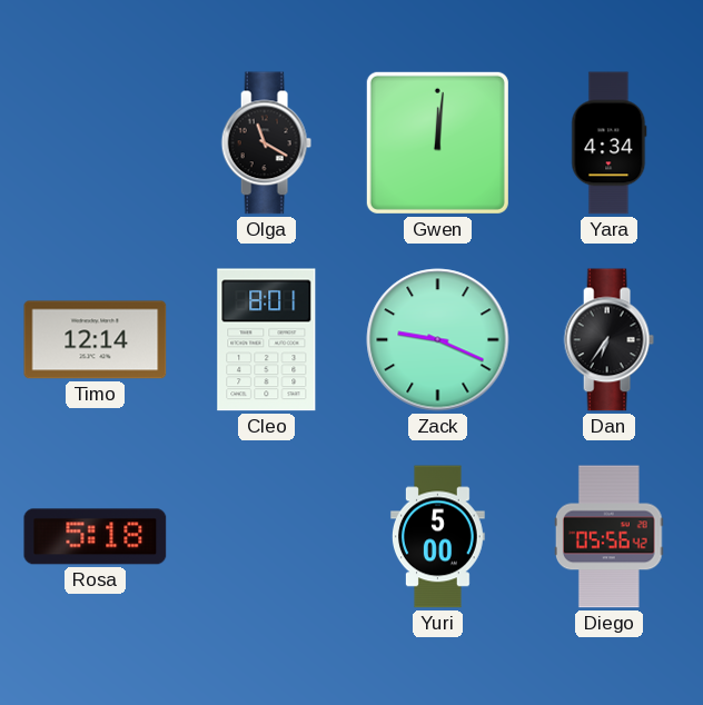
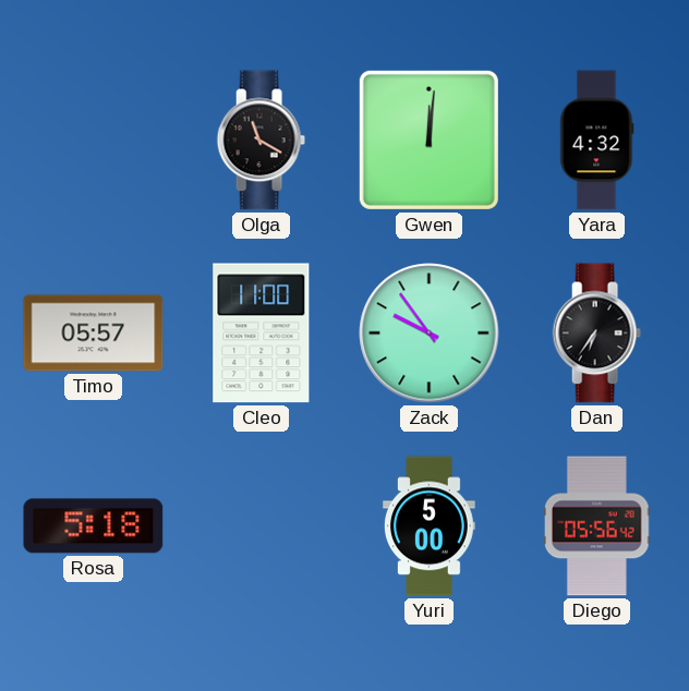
Yara: 4:34 -> 4:32 (597, 141)
Timo: 12:14 -> 05:57 (94, 334)
Cleo: 8:01 -> 11:00 (262, 334)
Zack: 9:19 -> 9:54 (430, 334)
